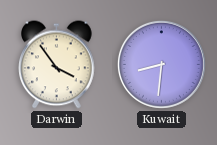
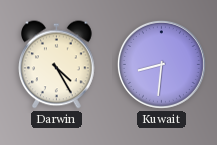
Darwin: 3:54 -> 4:25 (57, 65)
